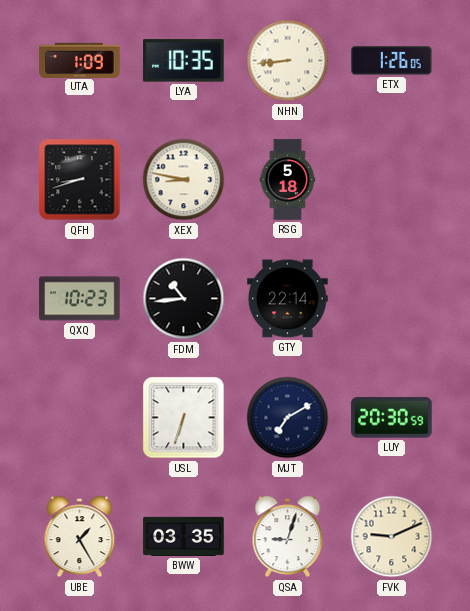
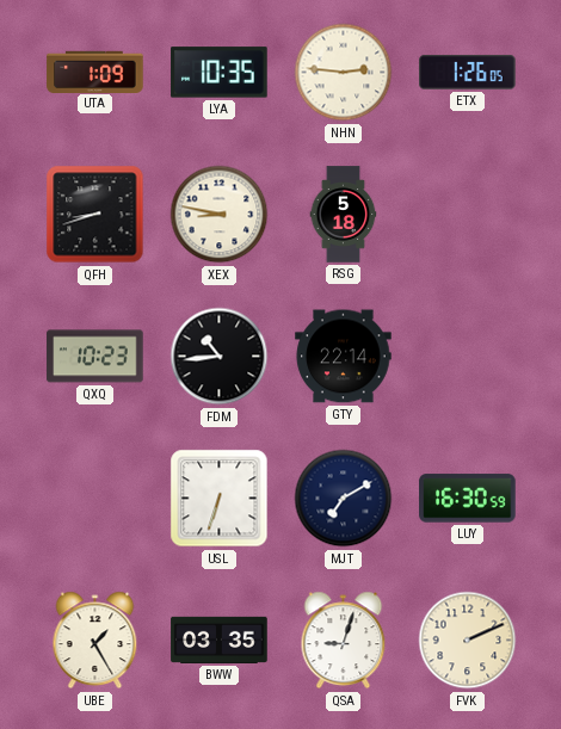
NHN: 8:44 -> 2:46 (344, 73)
LUY: 20:30 -> 16:30 (468, 499)
FVK: 9:11 -> 2:11 (468, 641)
